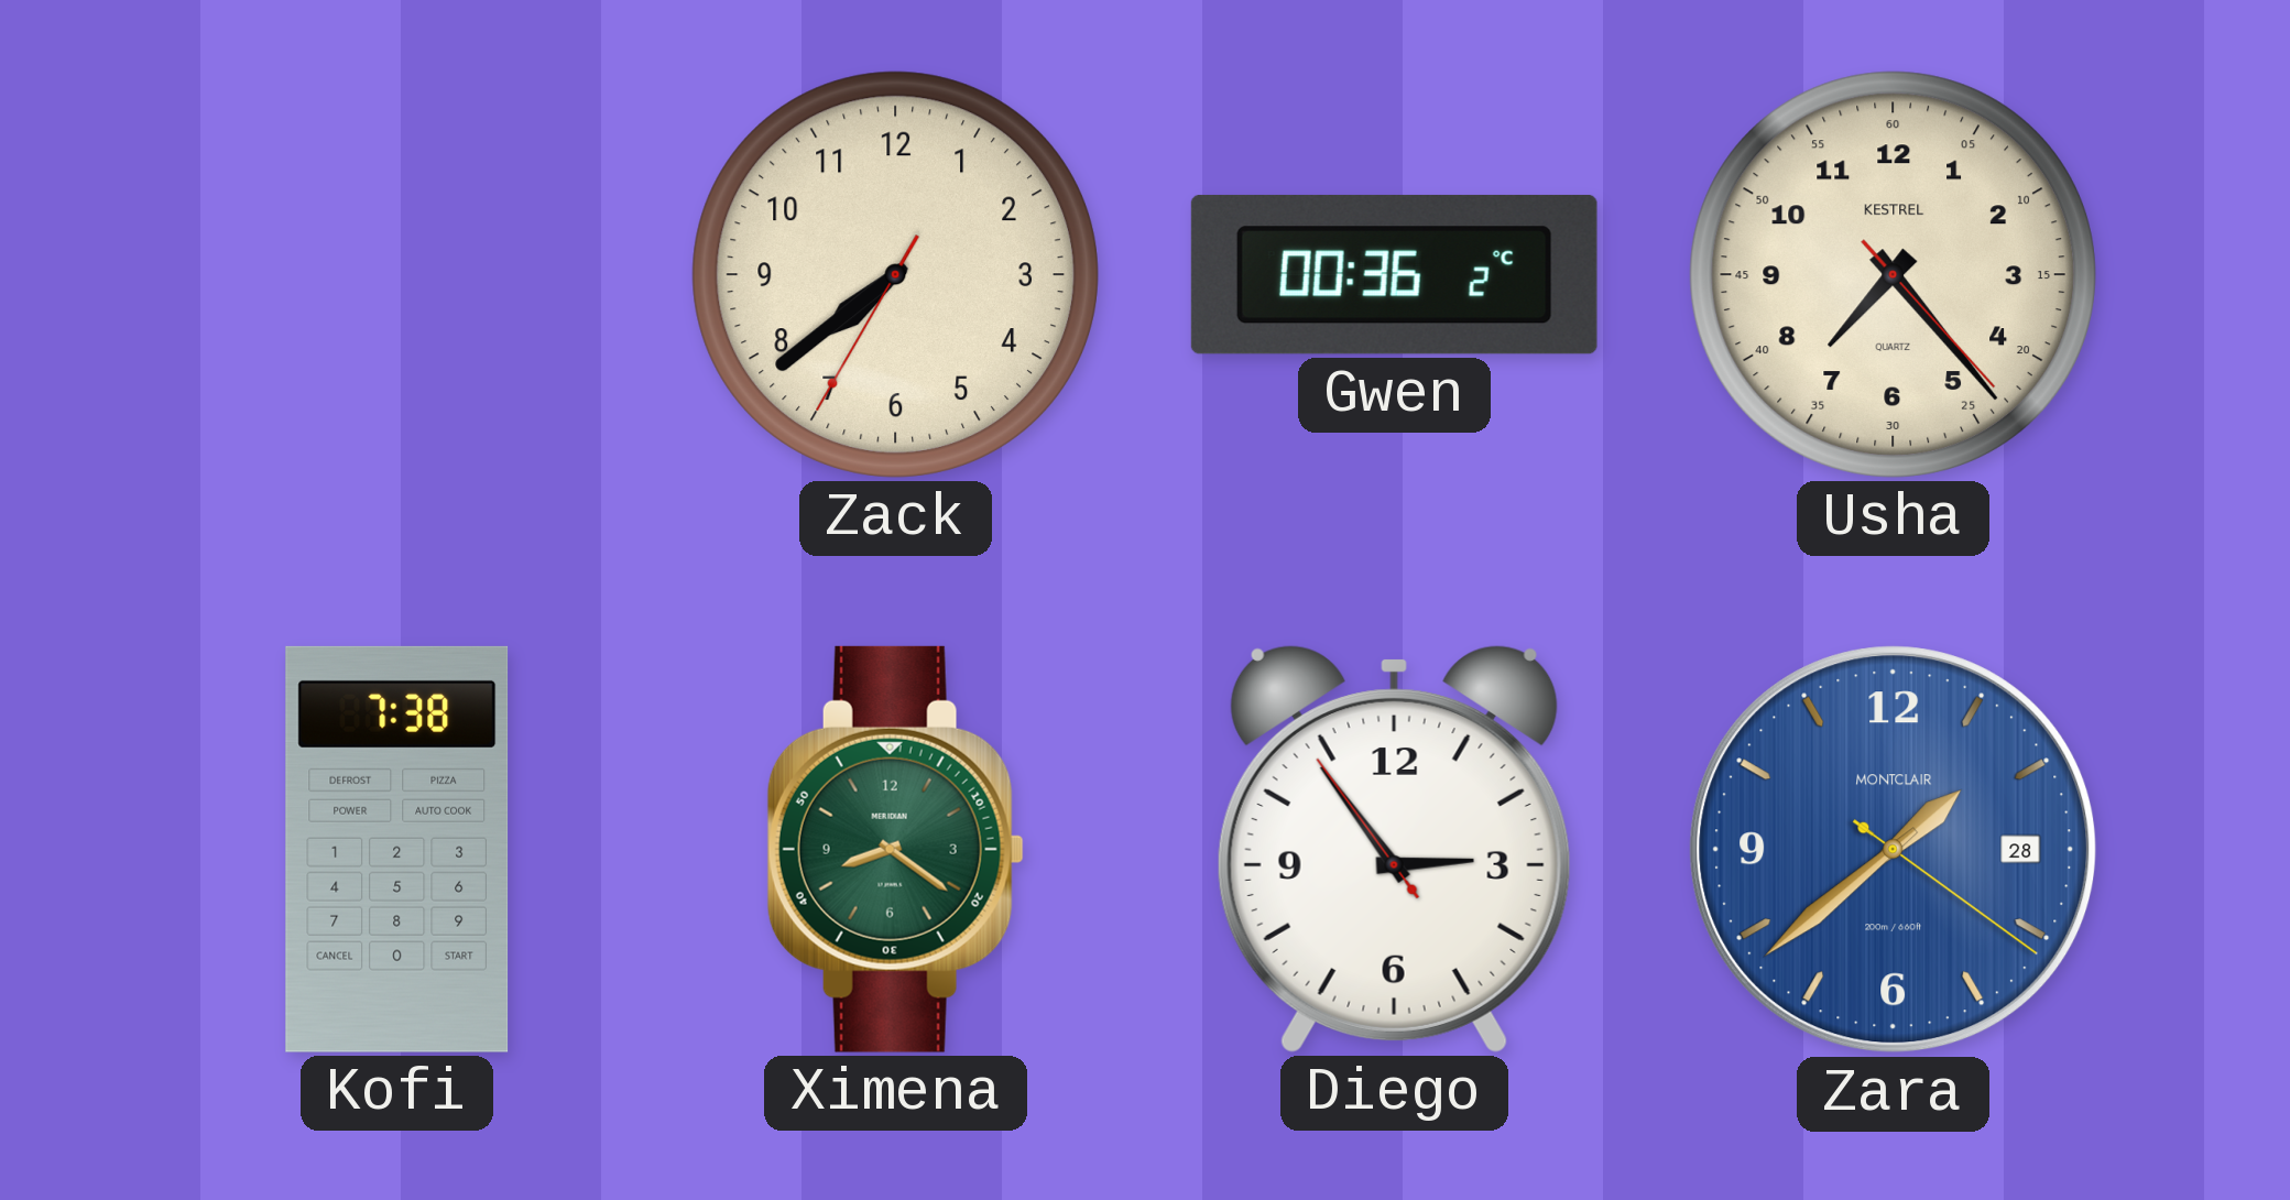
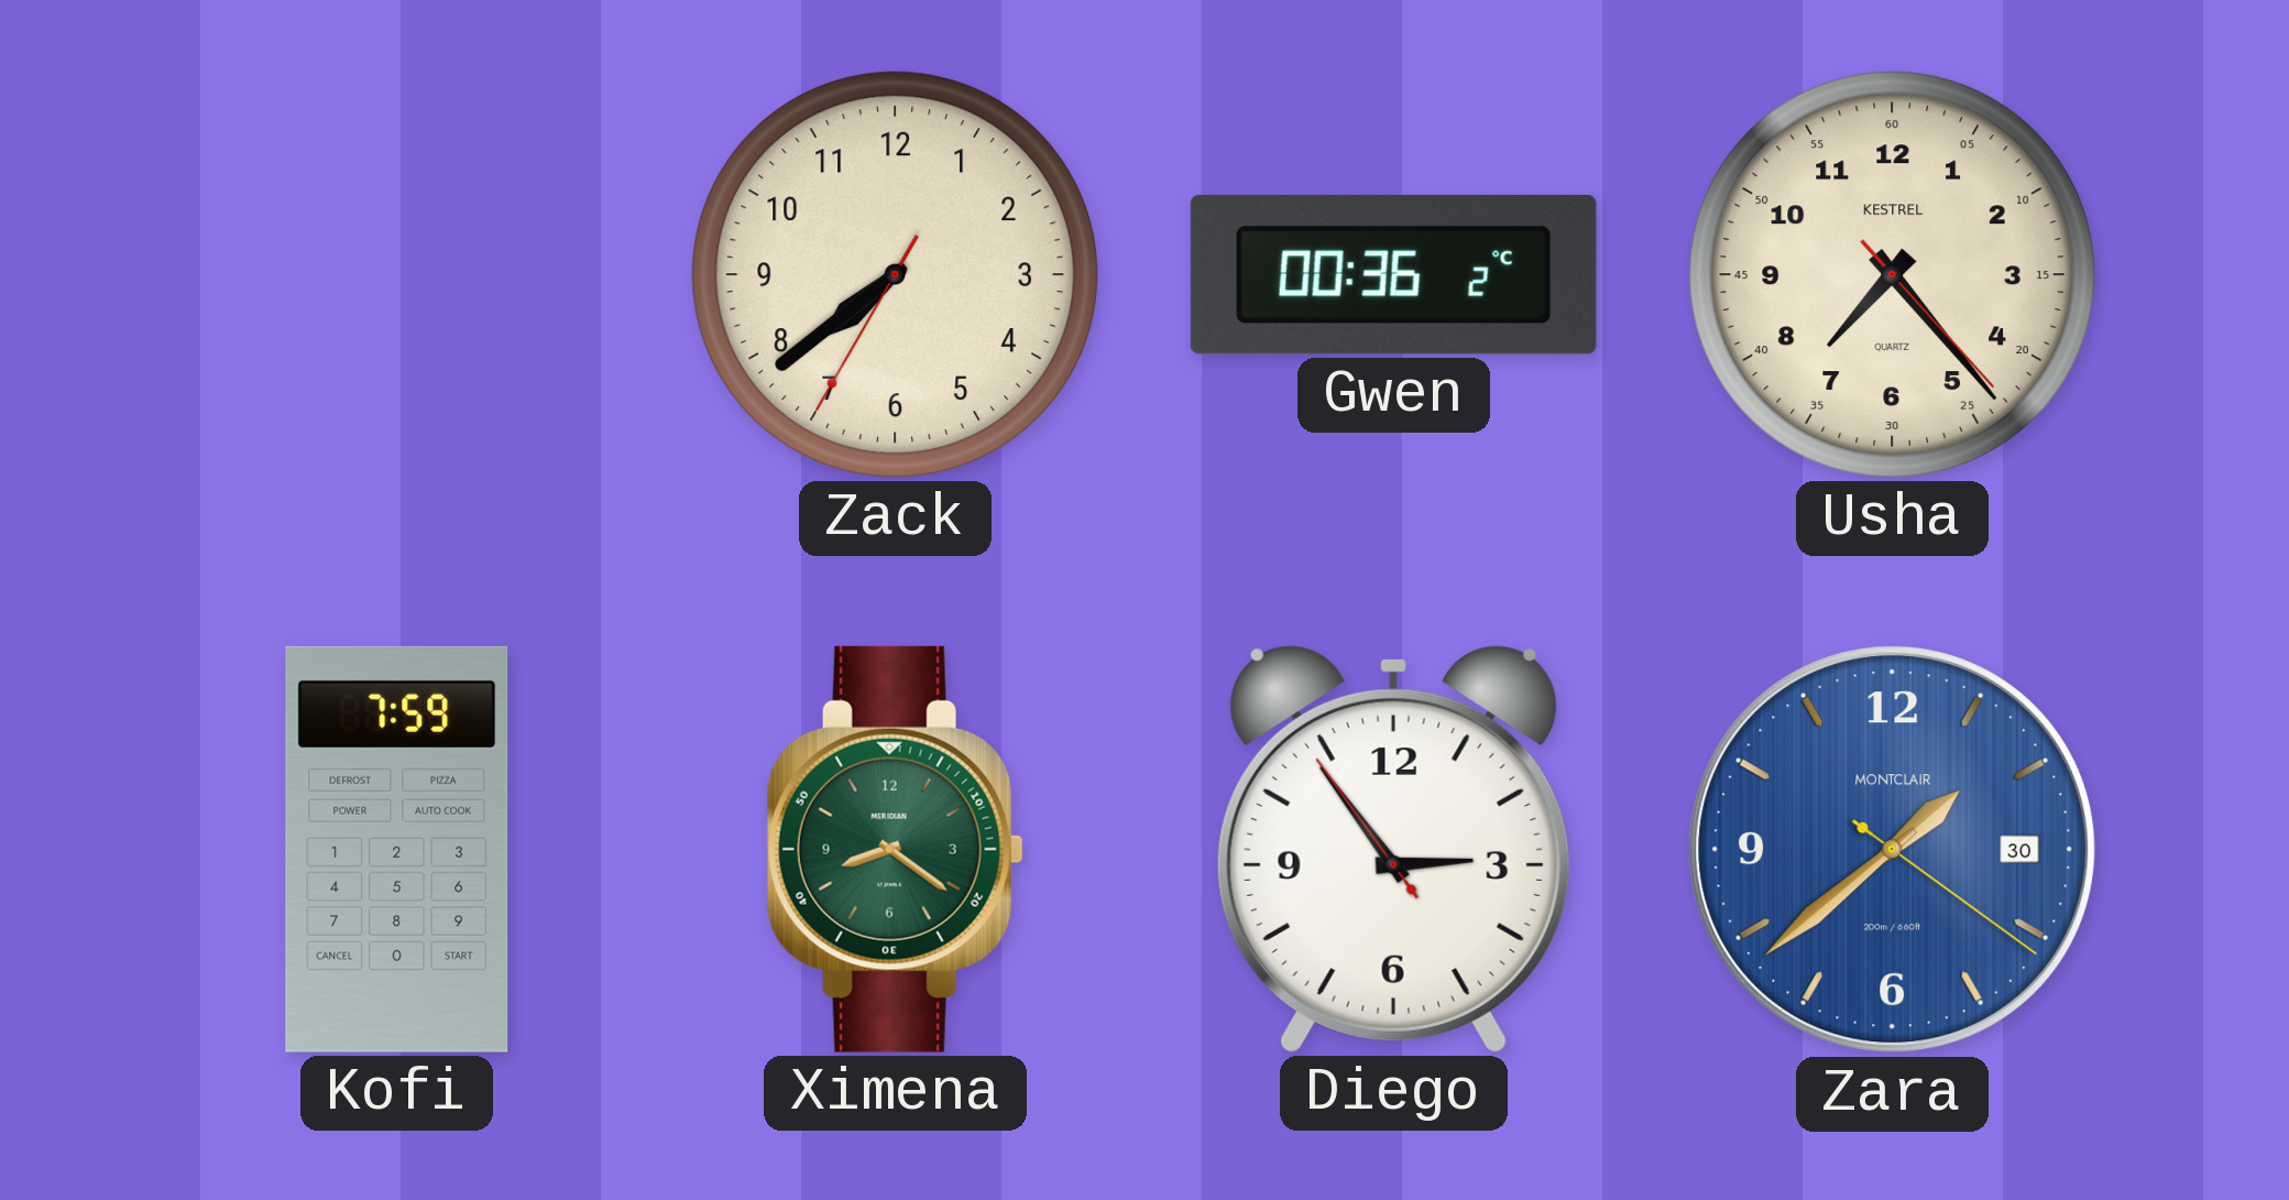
Kofi: 7:38 -> 7:59 (397, 849)
Zara date: 28 -> 30 (1893, 850)
